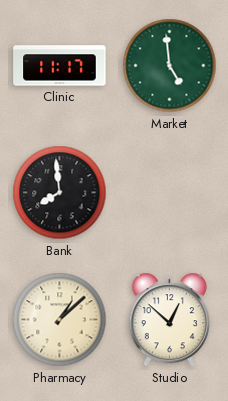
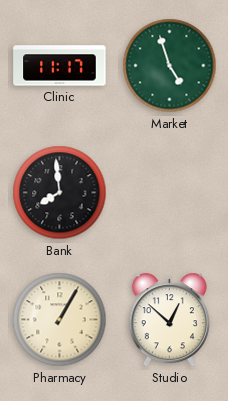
Market: 4:59 -> 4:57 (170, 66)
Pharmacy: 1:08 -> 1:05 (60, 320)
